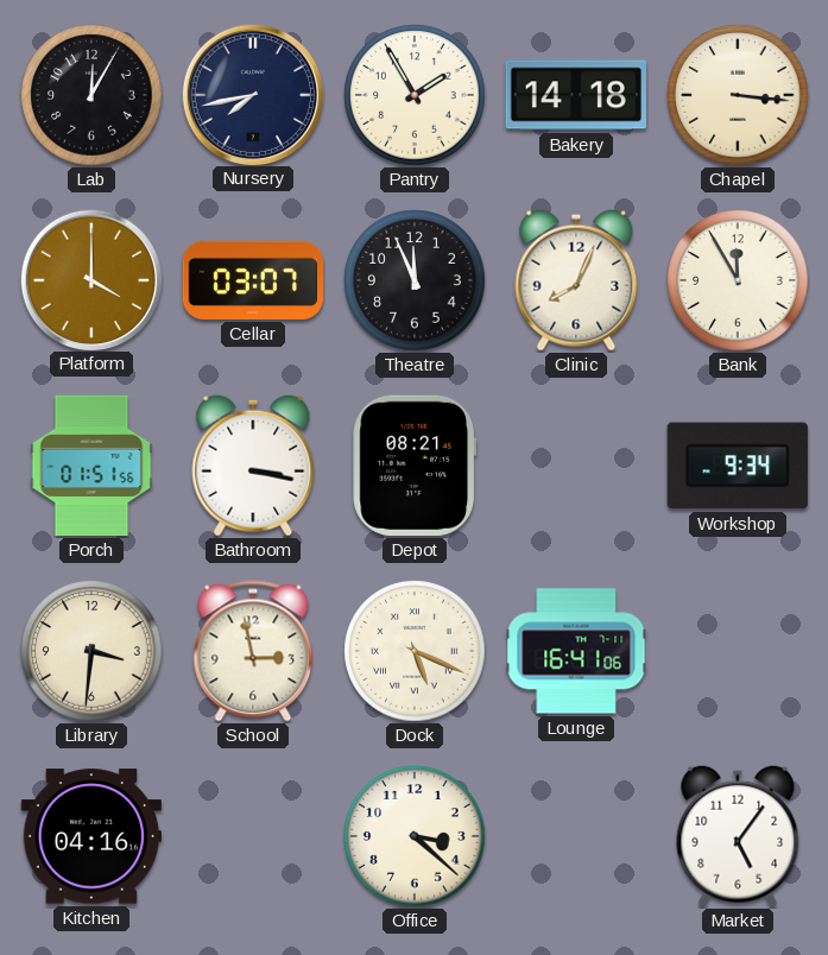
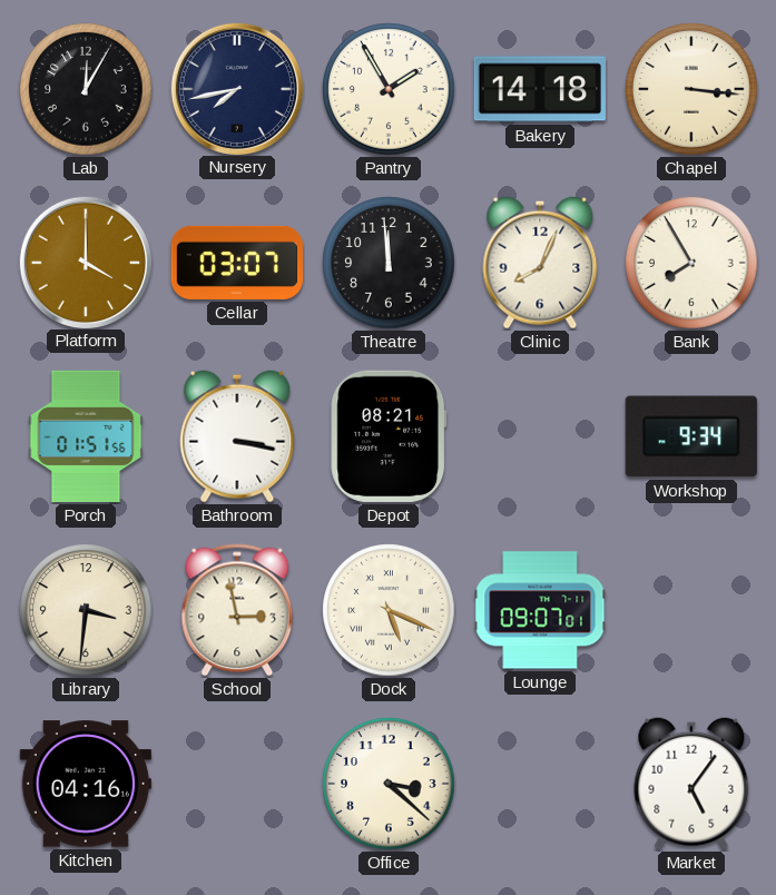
Theatre: 11:56 -> 11:59 (389, 263)
Bank: 11:55 -> 7:55 (691, 263)
Lounge: 16:41 -> 09:07 (540, 610)
